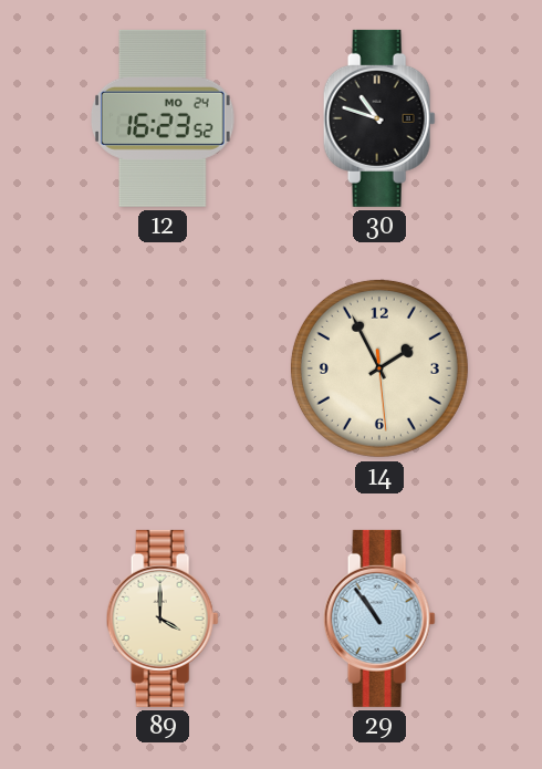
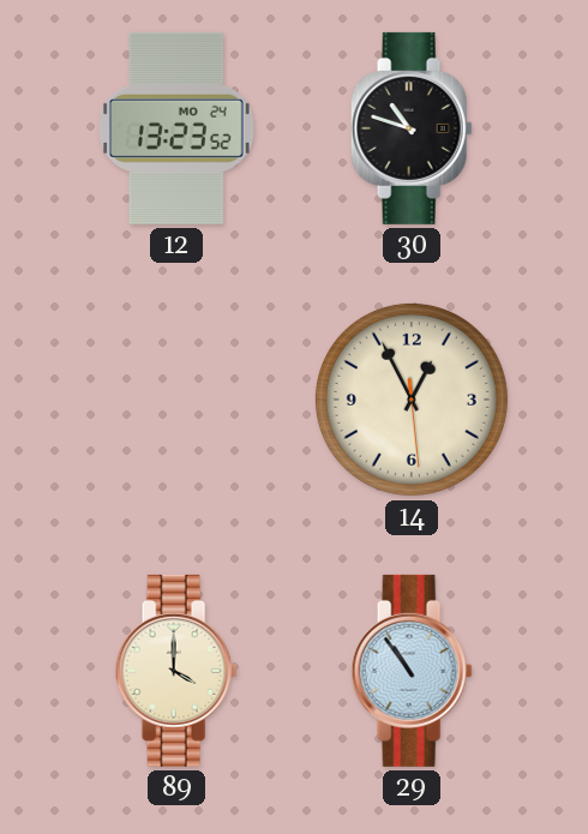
12: 16:23 -> 13:23 (178, 128)
14: 1:55 -> 12:55 (412, 400)
